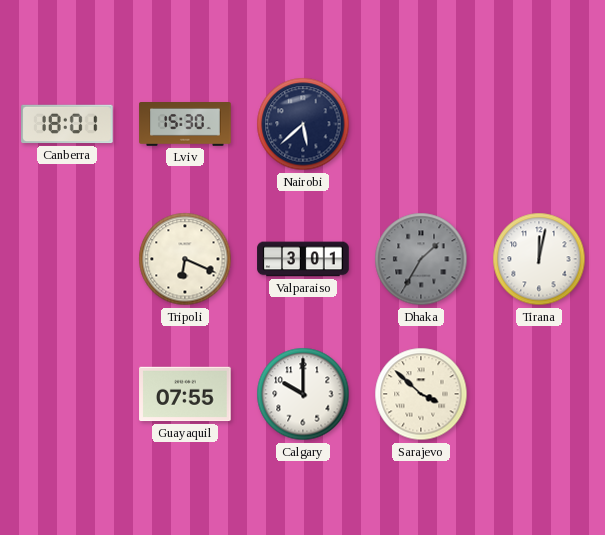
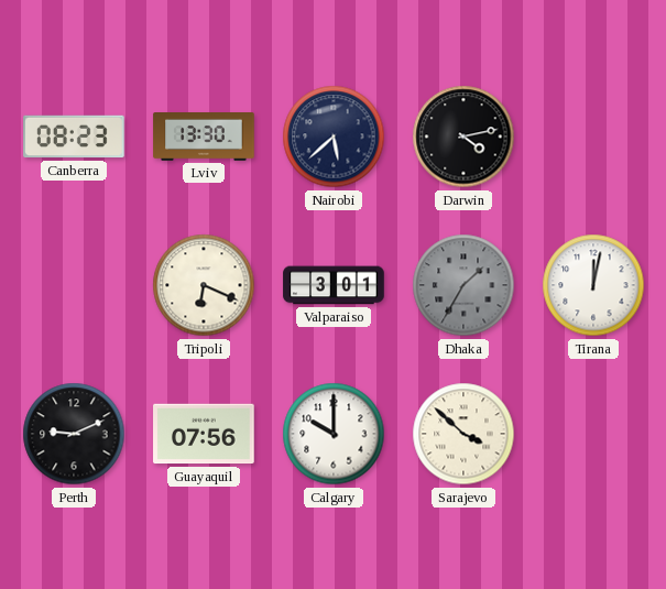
Canberra: 18:01 -> 08:23 (74, 137)
Lviv: 15:30 -> 13:30 (204, 138)
Darwin: none -> 4:13 (463, 137)
Perth: none -> 9:11 (74, 434)
Guayaquil: 07:55 -> 07:56 (204, 434)
